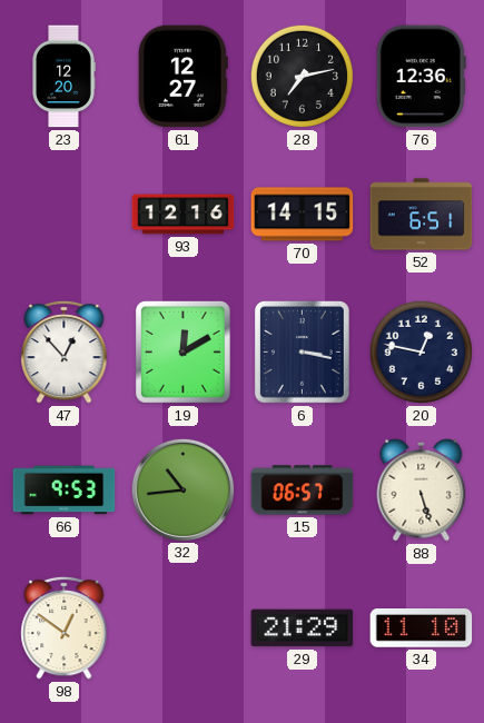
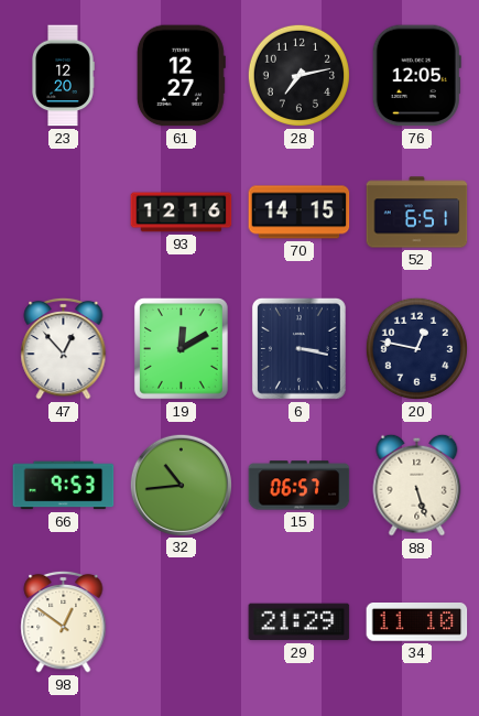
76: 12:36 -> 12:05 (416, 76)
